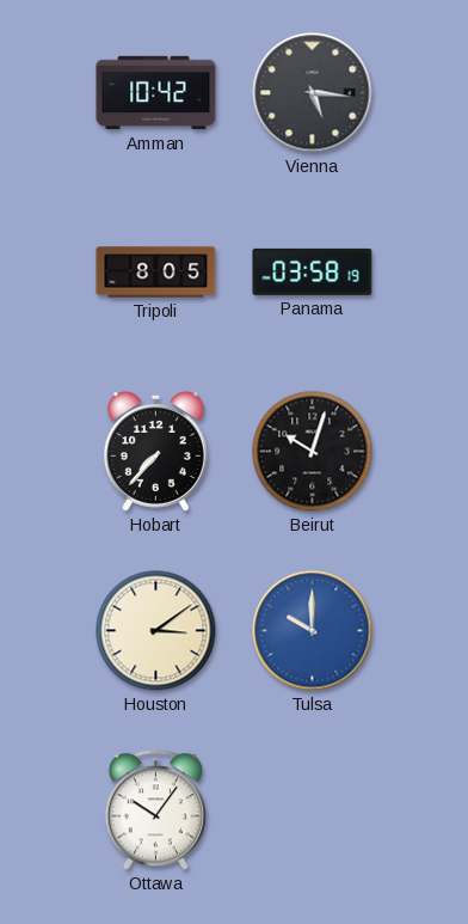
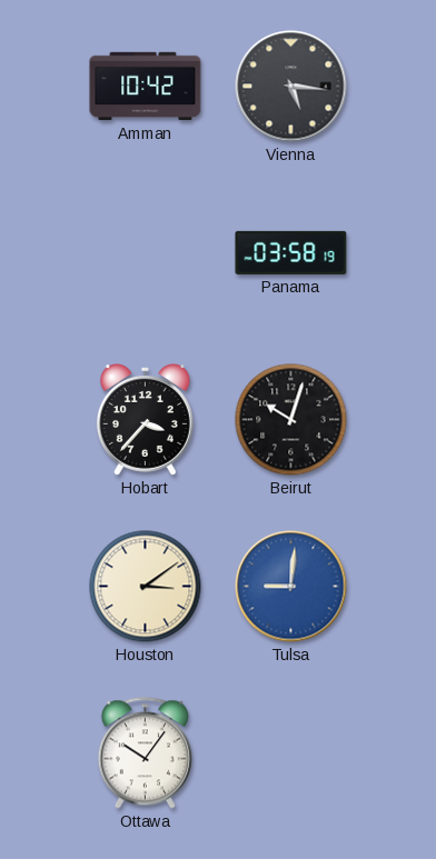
Tripoli: 8:05 -> none (156, 273)
Hobart: 7:37 -> 3:37 (145, 420)
Tulsa: 10:00 -> 9:01 (291, 587)
